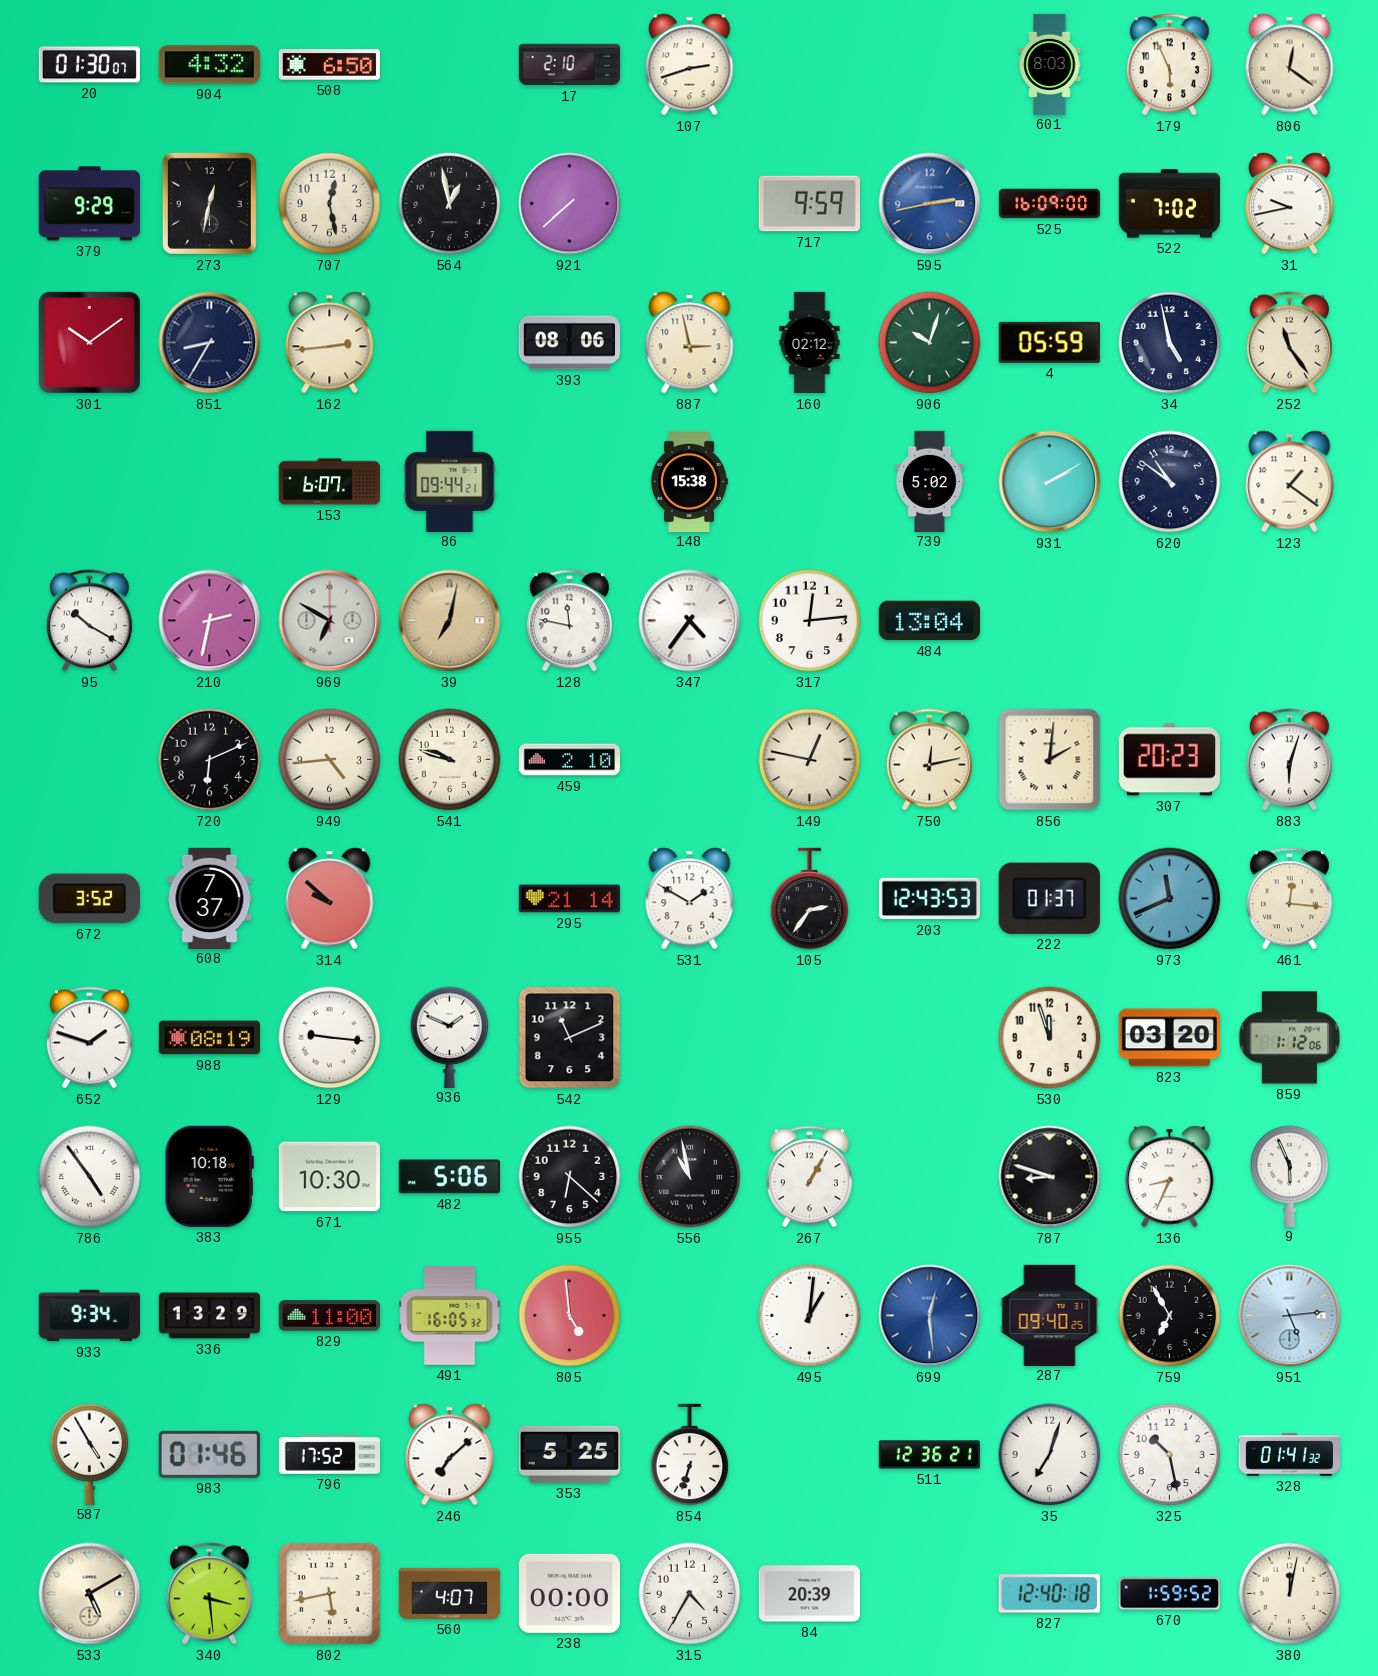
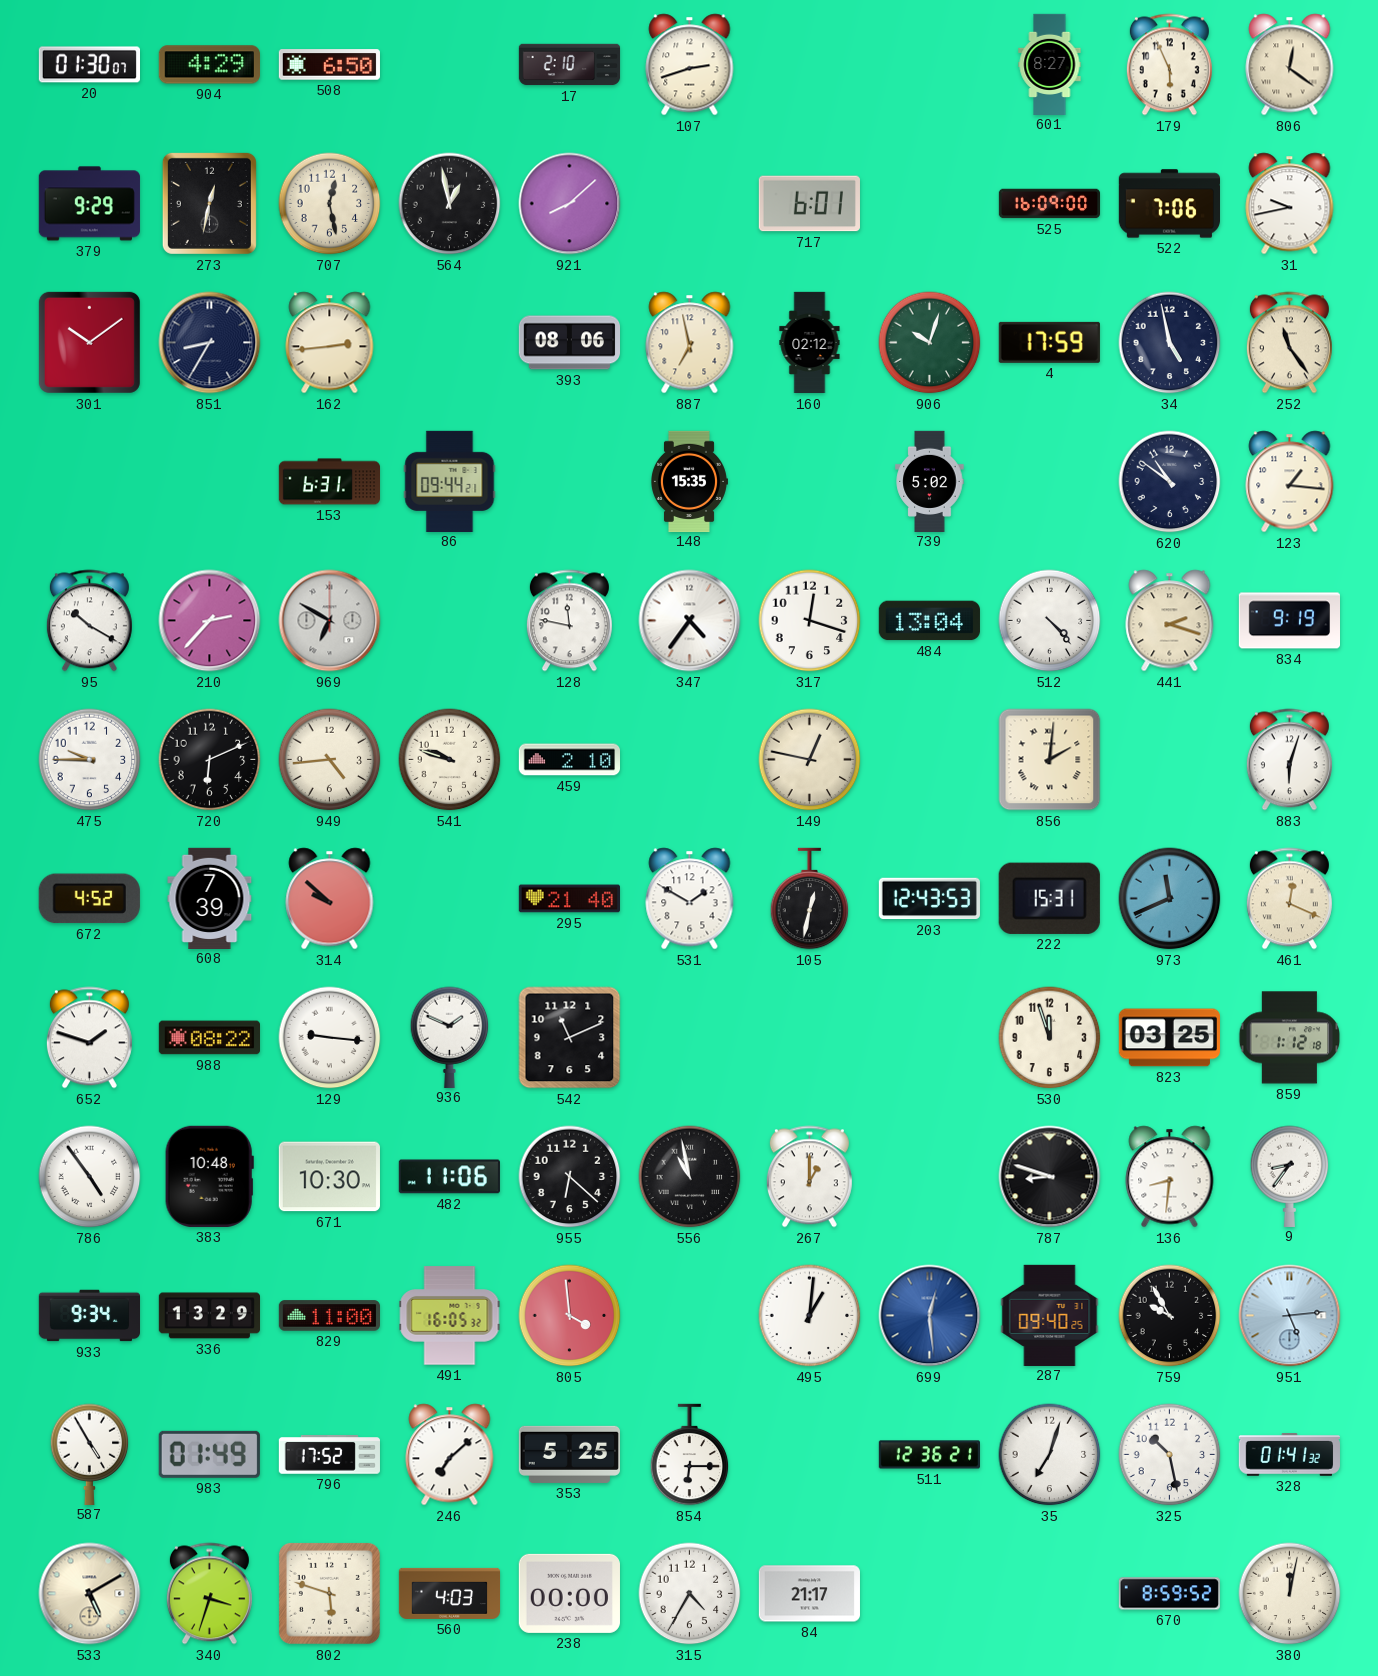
904: 4:32 -> 4:29 (209, 65)
601: 8:03 -> 8:27 (1050, 64)
921: 7:38 -> 8:08 (570, 204)
717: 9:59 -> 6:01 (809, 204)
595: 2:43 -> none (930, 204)
522: 7:02 -> 7:06 (1169, 204)
887: 2:58 -> 6:58 (690, 343)
4: 05:59 -> 17:59 (1049, 342)
153: 6:07 -> 6:31 (329, 482)
148: 15:38 -> 15:35 (689, 481)
931: 2:10 -> none (1050, 482)
123: 1:21 -> 1:16 (1290, 482)
210: 2:32 -> 2:37 (210, 621)
39: 7:02 -> none (450, 621)
317: 12:14 -> 12:18 (810, 621)
512: none -> 4:23 (1050, 621)
441: none -> 2:18 (1170, 621)
834: none -> 9:19 (1289, 621)
475: none -> 9:45 (90, 760)
750: 12:13 -> none (929, 760)
307: 20:23 -> none (1169, 760)
672: 3:52 -> 4:52 (89, 899)
608: 7:37 -> 7:39 (210, 898)
295: 21:14 -> 21:40 (569, 899)
105: 2:36 -> 12:32 (810, 899)
222: 01:37 -> 15:31 (1049, 898)
461: 12:16 -> 12:19 (1289, 899)
988: 08:19 -> 08:22 (209, 1038)
823: 03:20 -> 03:25 (1169, 1038)
859: 1:12:06 -> 1:12:18 (1290, 1038)
383: 10:18 -> 10:48 (209, 1176)
482: 5:06 -> 11:06 (449, 1177)
267: 1:05 -> 1:00 (809, 1177)
136: 8:34 -> 8:31 (1170, 1177)
9: 5:56 -> 8:36 (1290, 1176)
805: 4:59 -> 3:59 (570, 1316)
759: 6:55 -> 9:55 (1170, 1316)
983: 01:46 -> 01:49 (209, 1454)
854: 6:33 -> 6:15 (690, 1455)
340: 3:29 -> 3:33 (209, 1594)
802: 5:43 -> 5:48 (329, 1593)
560: 4:07 -> 4:03 (450, 1593)
84: 20:39 -> 21:17 (809, 1594)
827: 12:40 -> none (1049, 1594)
670: 1:59 -> 8:59 (1169, 1594)
